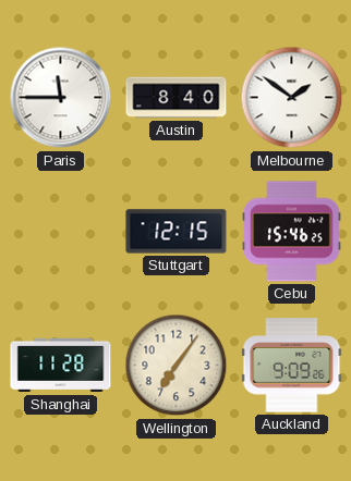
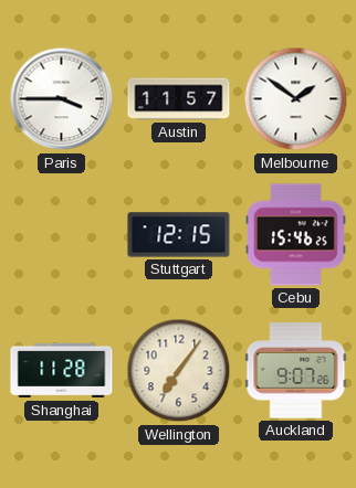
Paris: 11:45 -> 3:45 (62, 99)
Austin: 8:40 -> 11:57 (179, 99)
Auckland: 9:09 -> 9:07 (296, 371)
